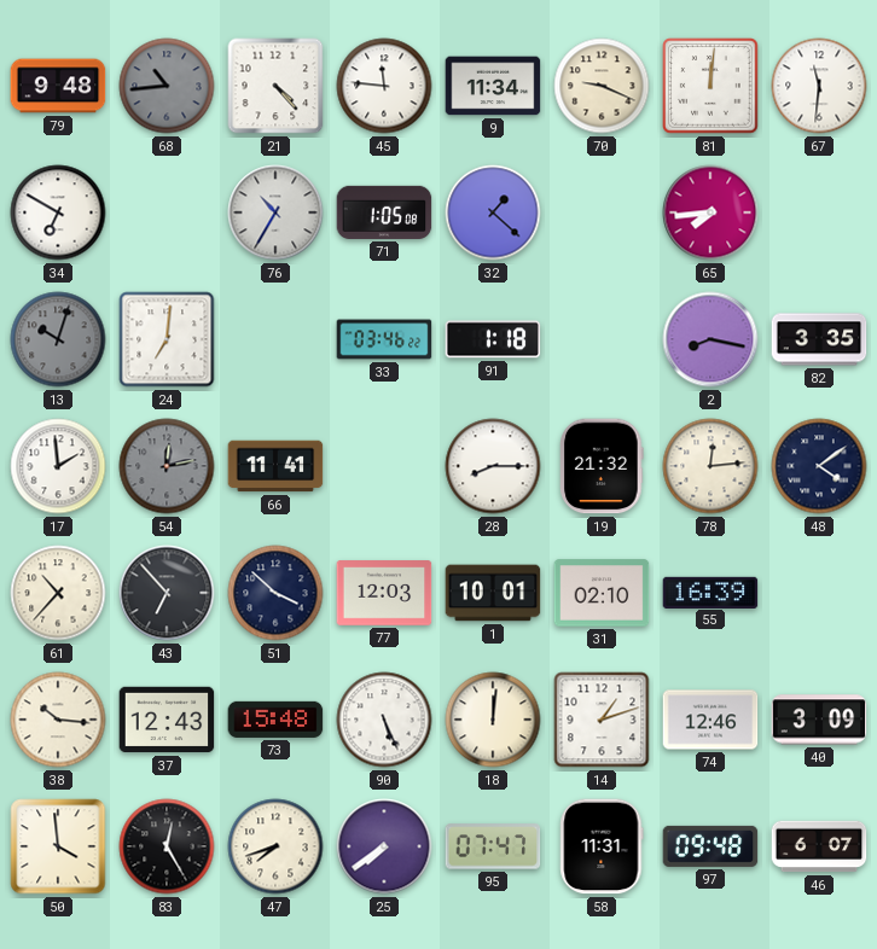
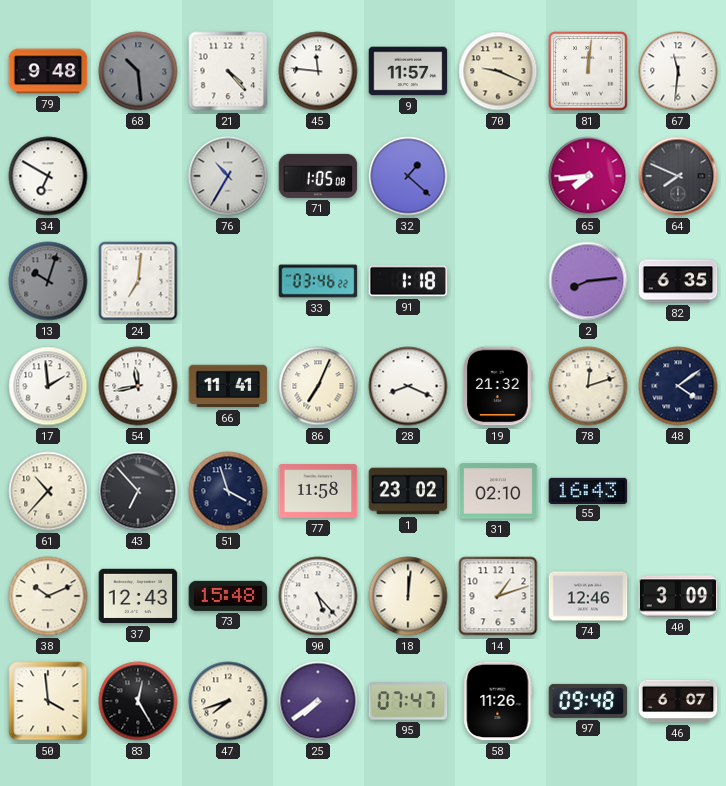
68: 10:44 -> 10:29 (138, 71)
9: 11:34 -> 11:57 (408, 71)
64: none -> 7:49 (678, 176)
2: 8:17 -> 8:14 (588, 281)
82: 3:35 -> 6:35 (678, 281)
54: 12:13 -> 11:43 (138, 386)
54 dial: grey -> white (138, 386)
86: none -> 7:04 (318, 386)
28: 8:15 -> 8:19 (408, 386)
78: 12:14 -> 12:12 (588, 386)
51: 3:52 -> 3:57 (228, 491)
77: 12:03 -> 11:58 (318, 491)
1: 10:01 -> 23:02 (408, 491)
55: 16:39 -> 16:43 (588, 490)
38: 10:16 -> 10:11 (48, 596)
90: 5:26 -> 5:23 (318, 596)
58: 11:31 -> 11:26 (498, 701)
